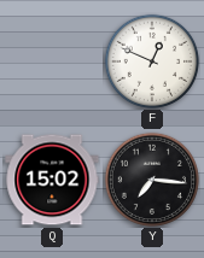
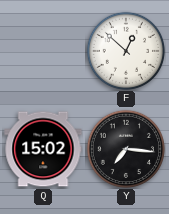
F: 12:49 -> 12:52 (125, 50)
